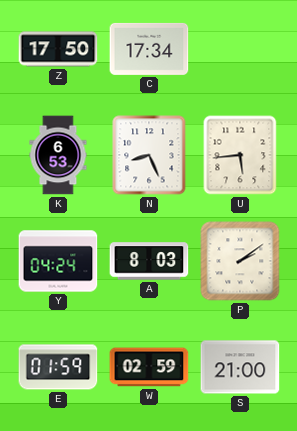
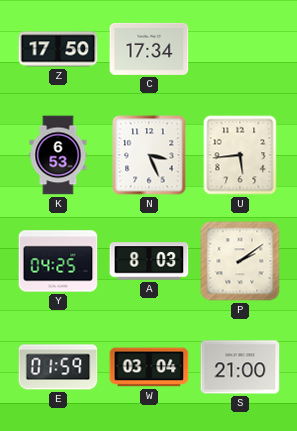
N: 8:26 -> 3:26 (149, 155)
Y: 04:24 -> 04:25 (58, 261)
W: 02:59 -> 03:04 (149, 367)
